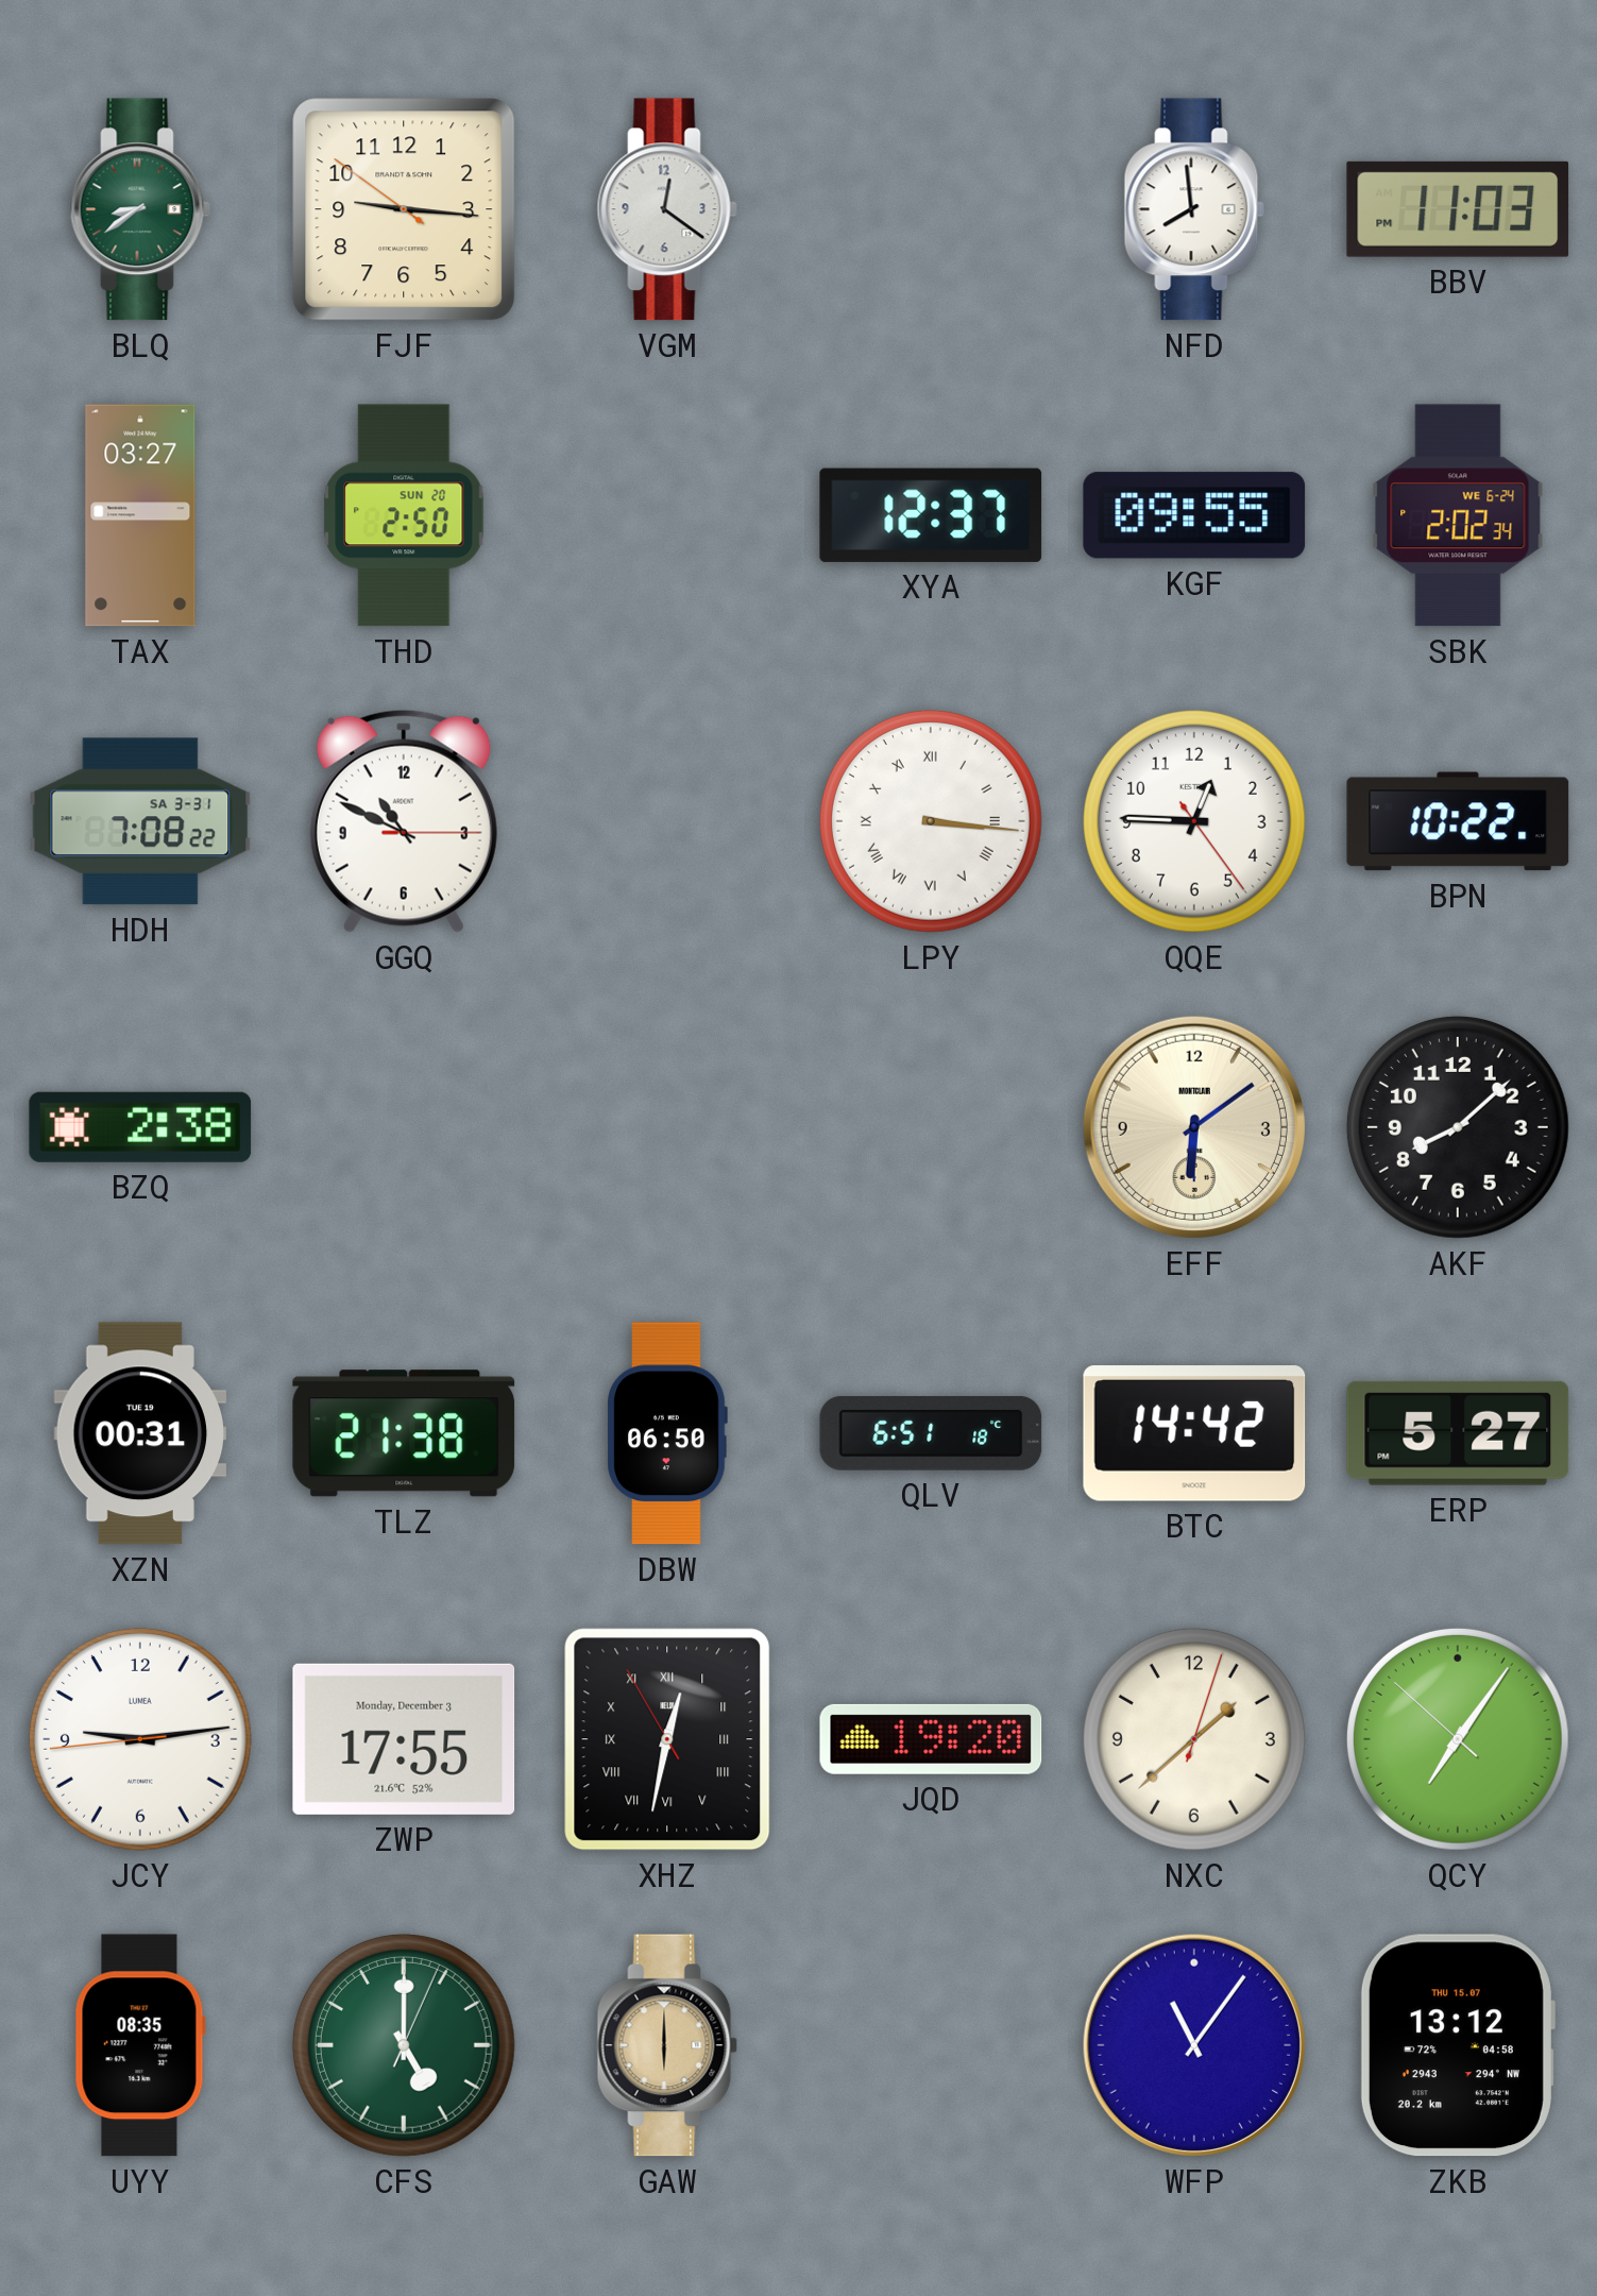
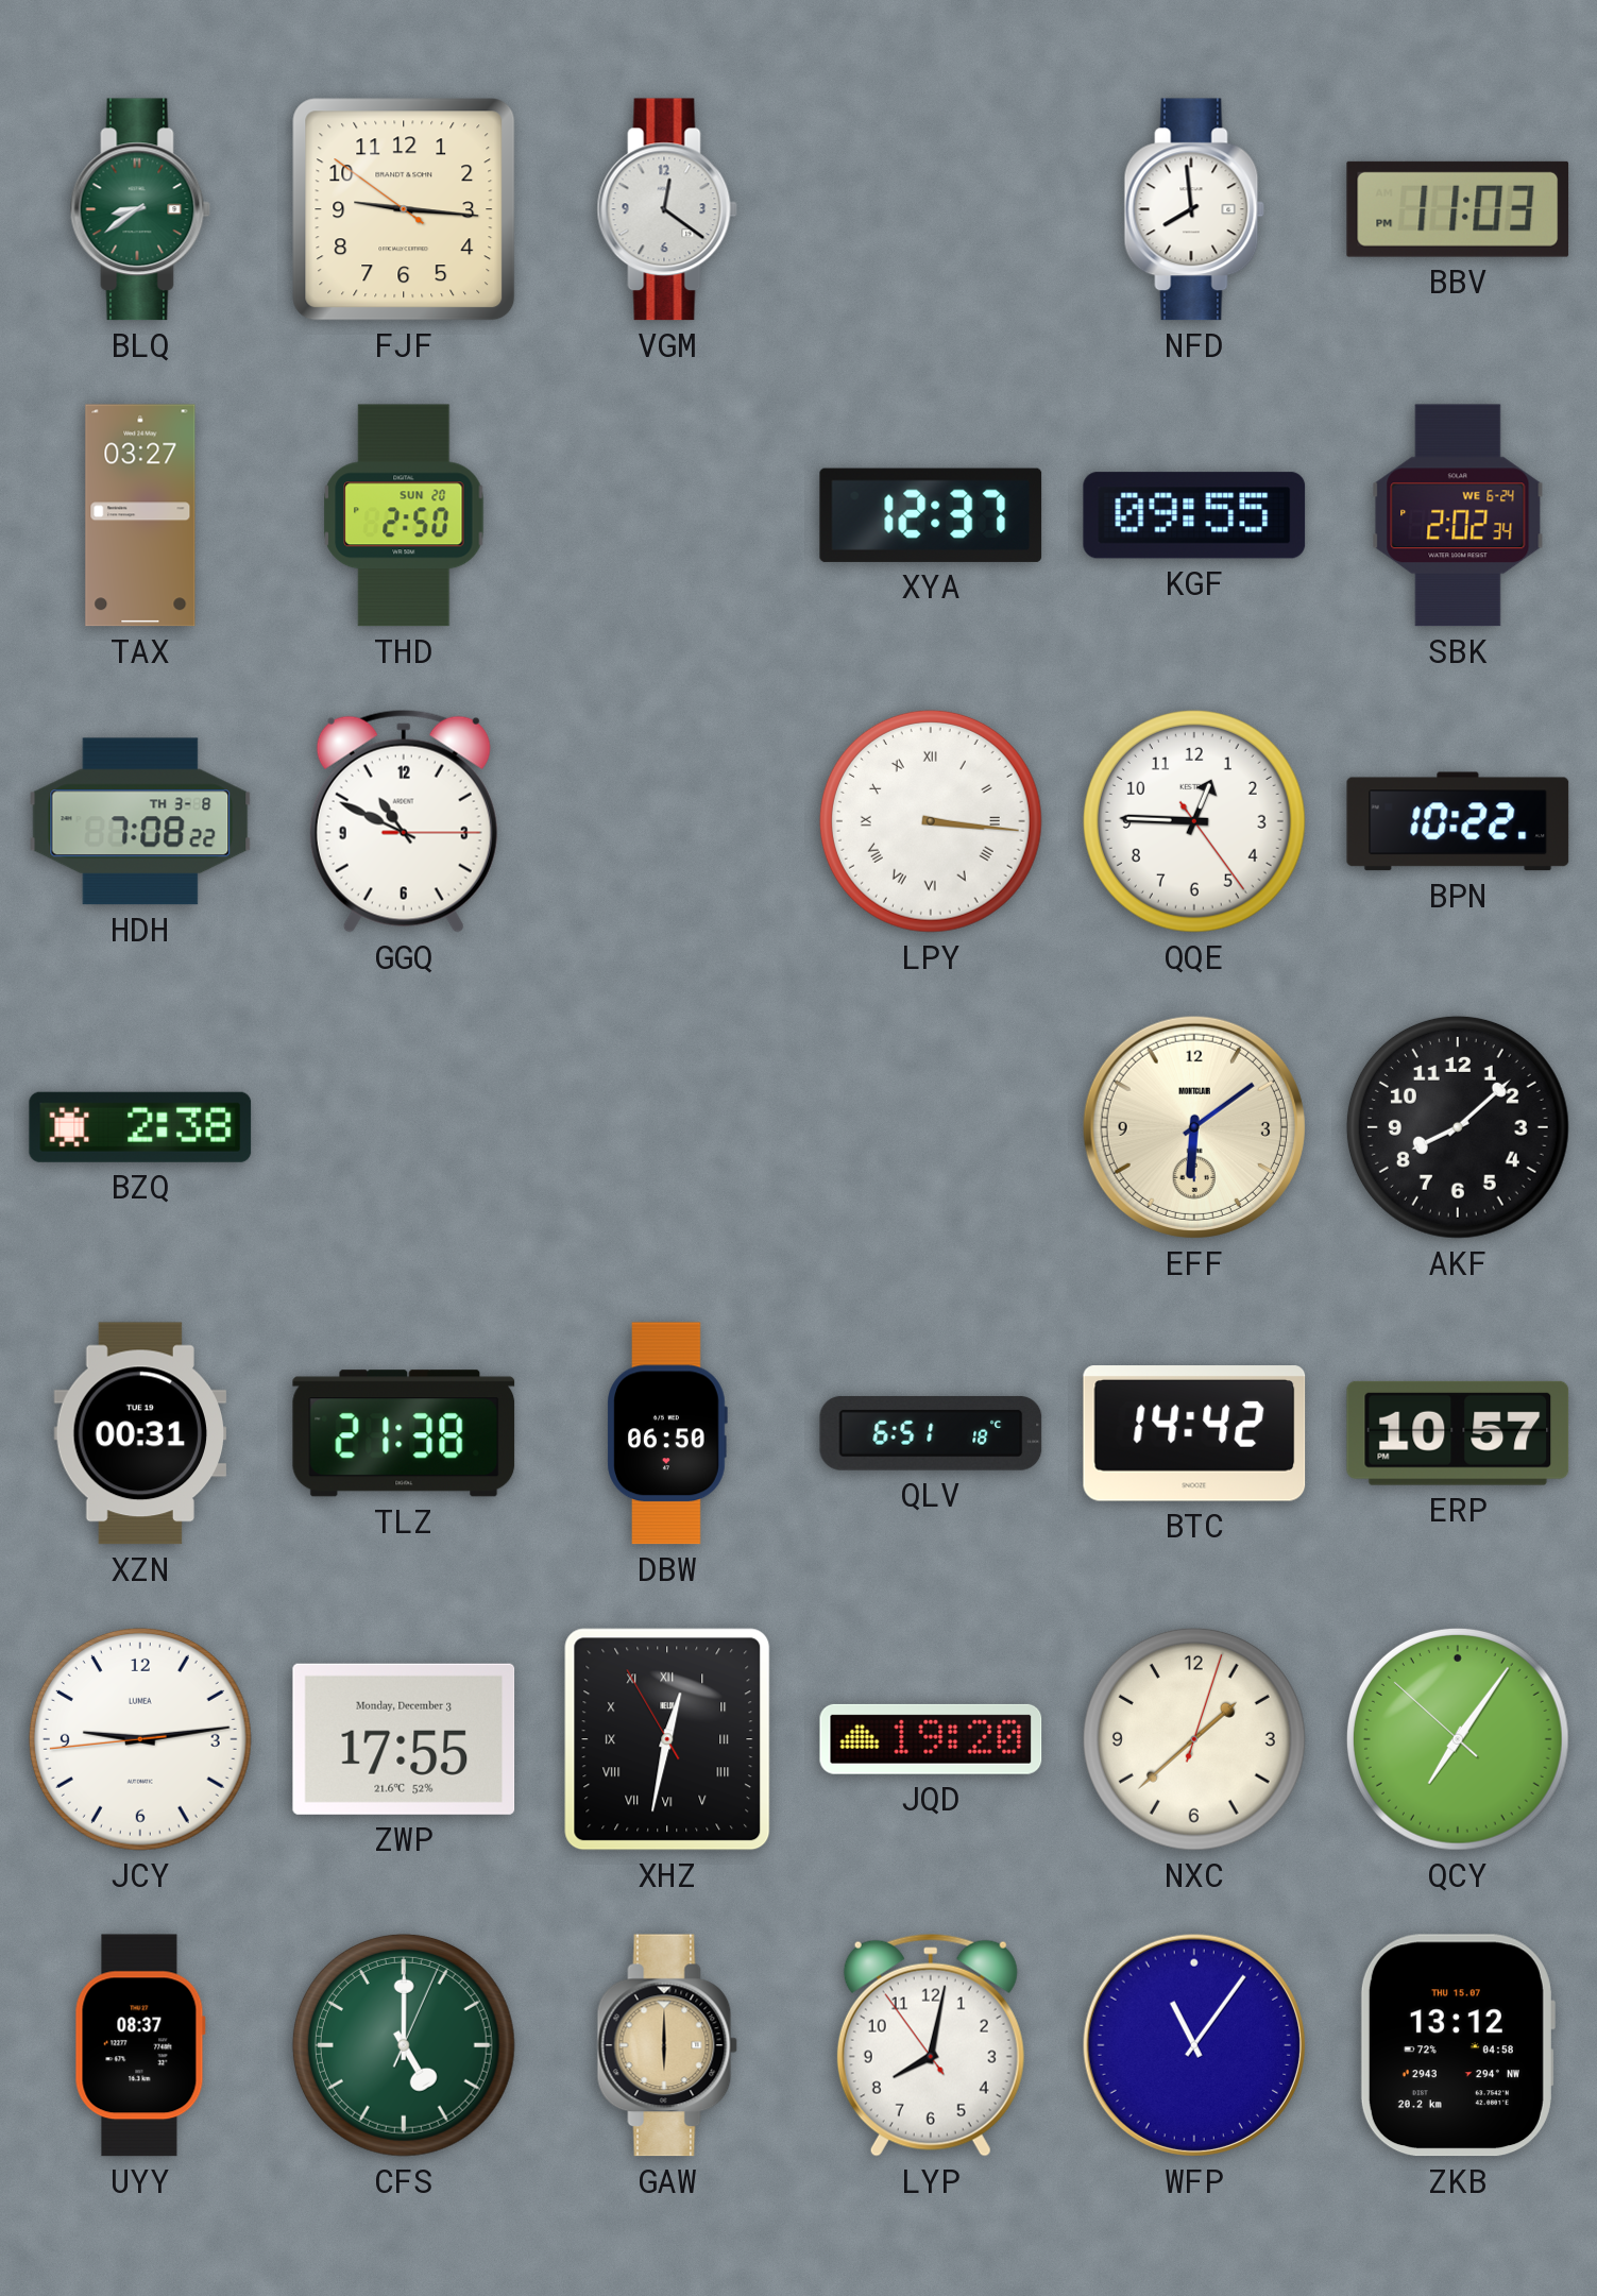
HDH date: SA 3-31 -> TH 3-8 (140, 821)
ERP: 5:27 -> 10:57 (1458, 1433)
UYY: 08:35 -> 08:37 (140, 2045)
LYP: none -> 8:01 (931, 2045)
